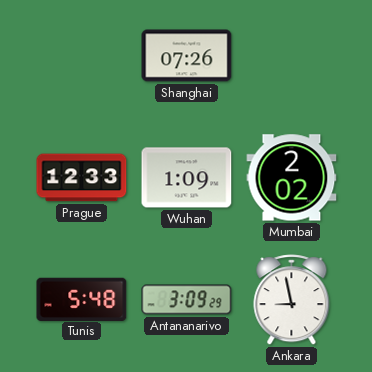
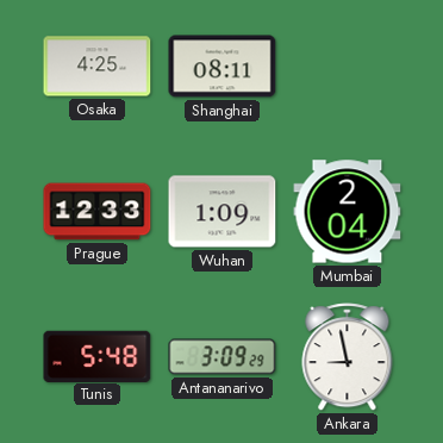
Osaka: none -> 4:25 (98, 67)
Shanghai: 07:26 -> 08:11 (223, 67)
Mumbai: 2:02 -> 2:04 (348, 212)
